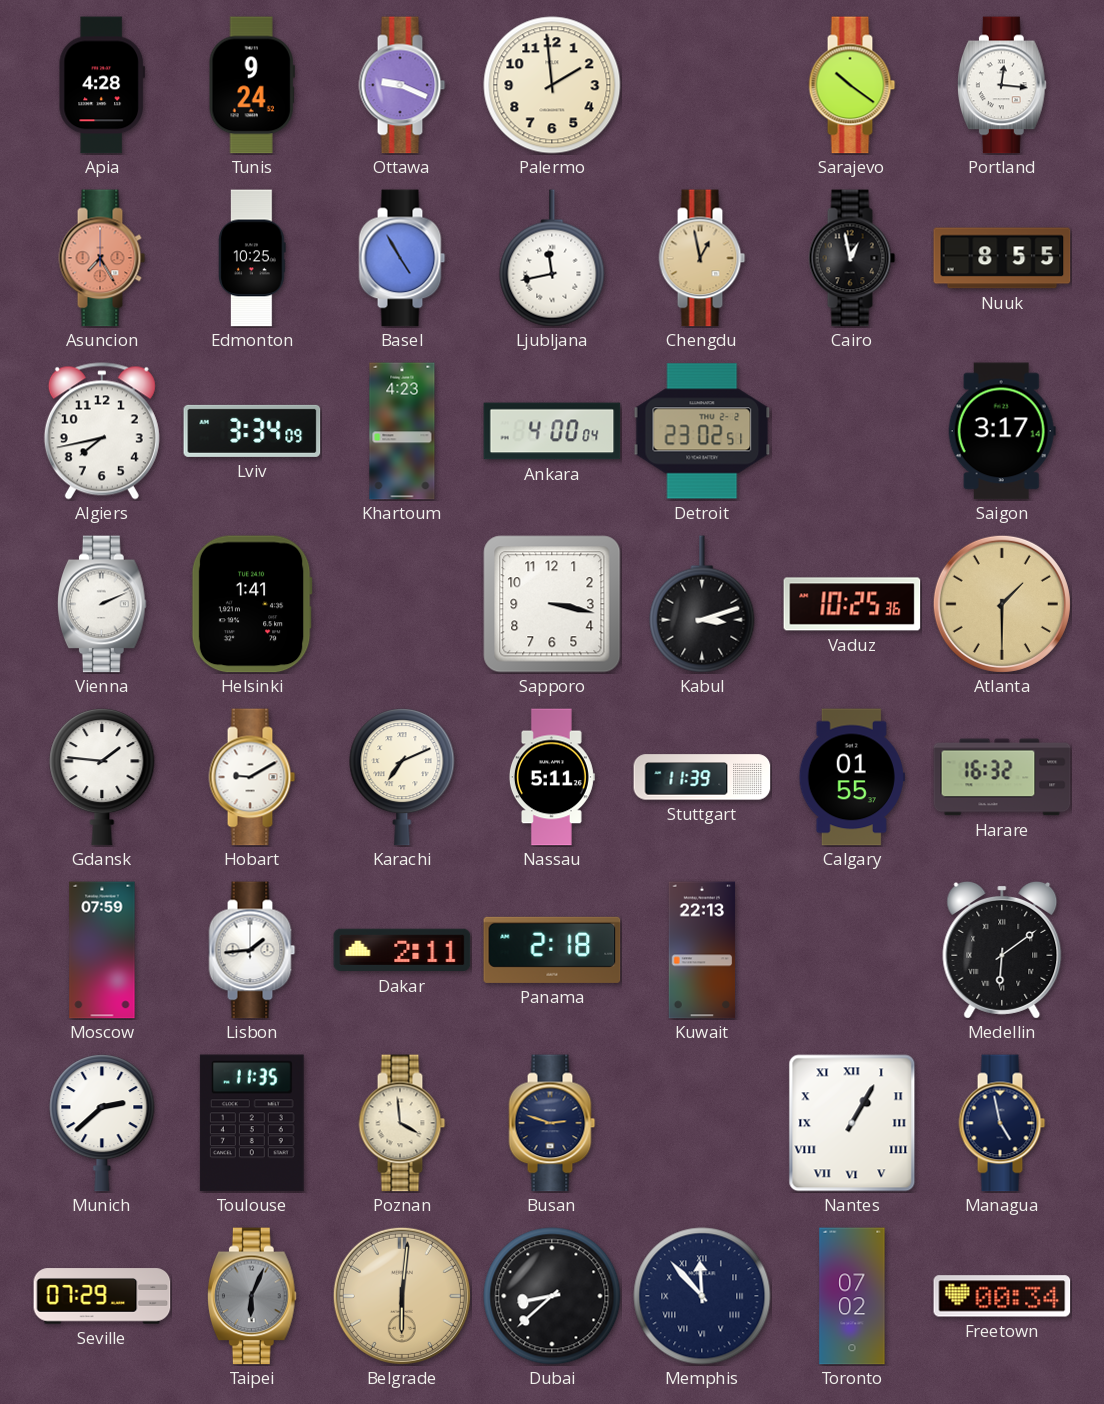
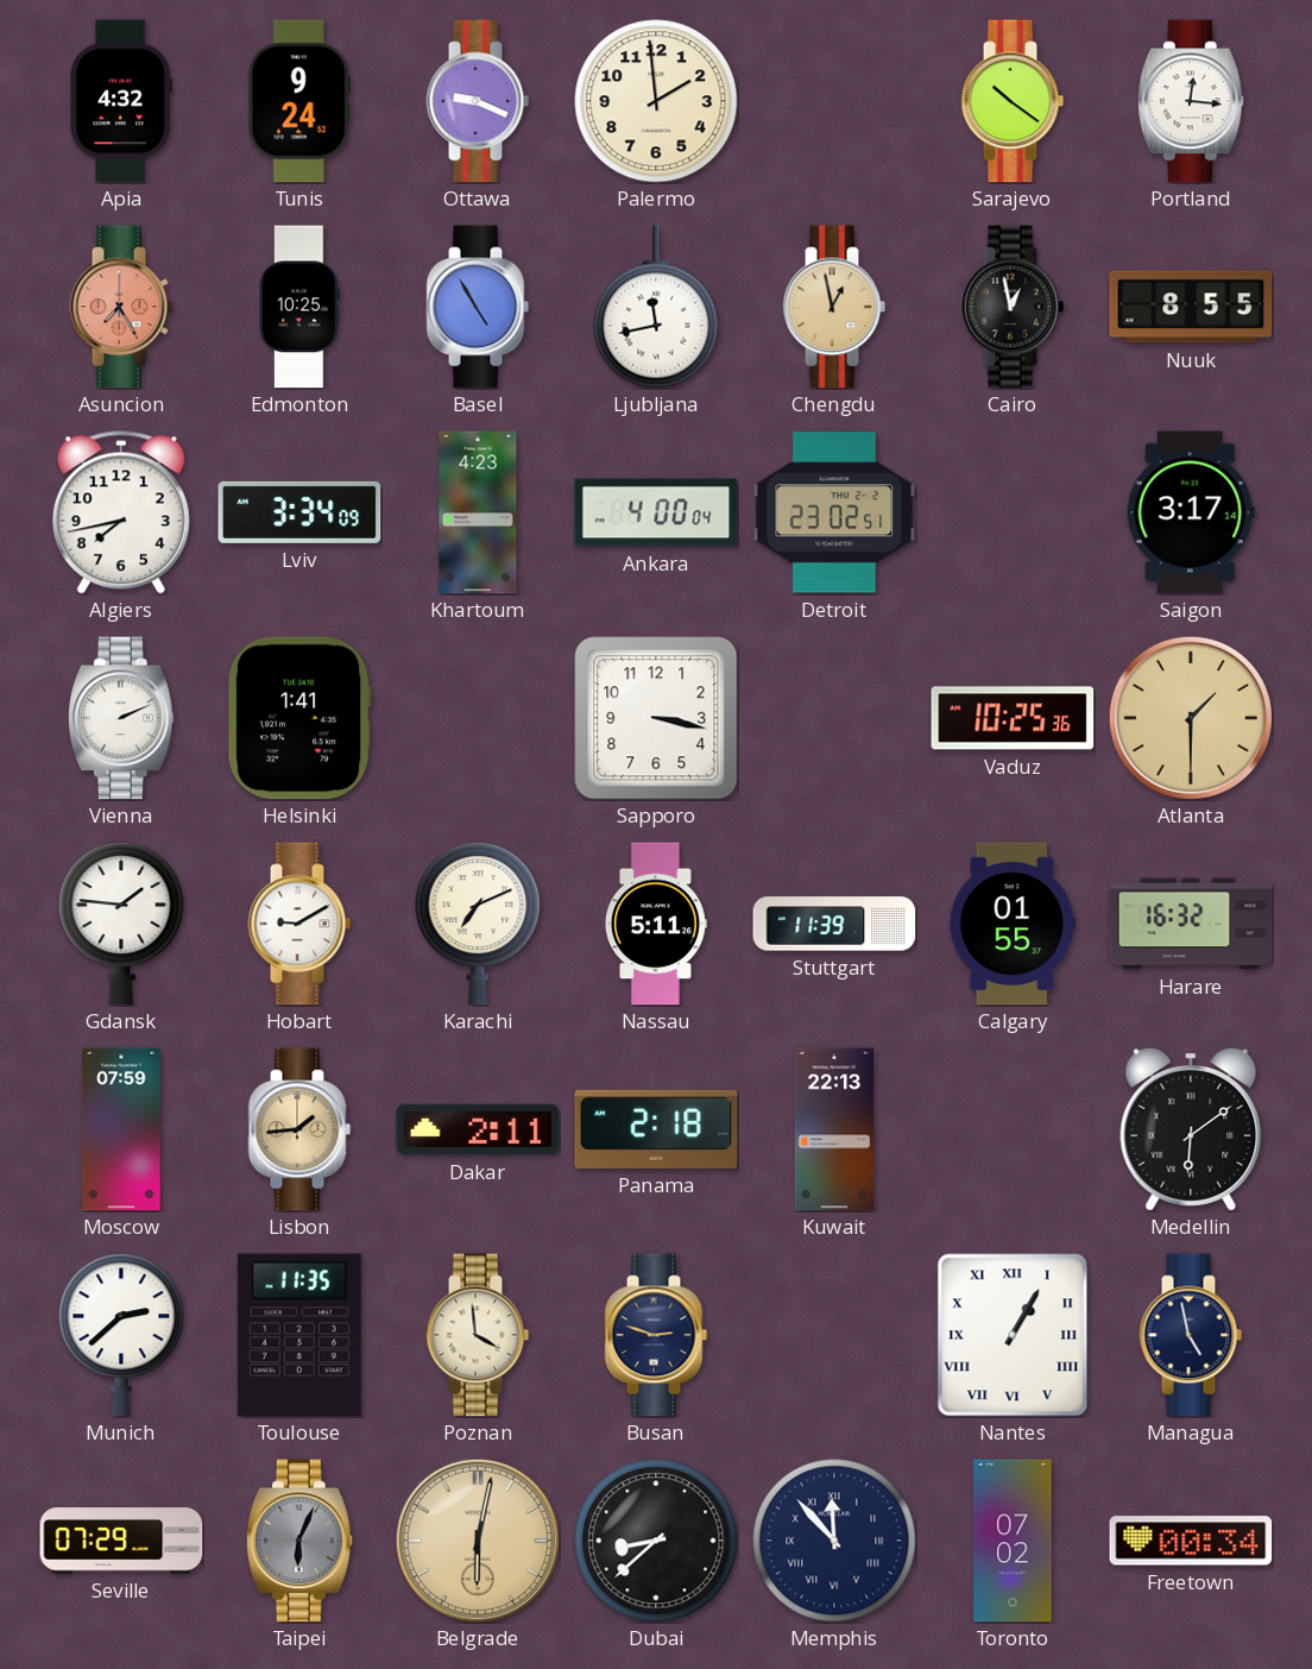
Apia: 4:28 -> 4:32 (121, 101)
Kabul: 3:12 -> none (702, 604)
Lisbon dial: white -> champagne (299, 1129)
Belgrade: 6:01 -> 6:02 (478, 1541)
